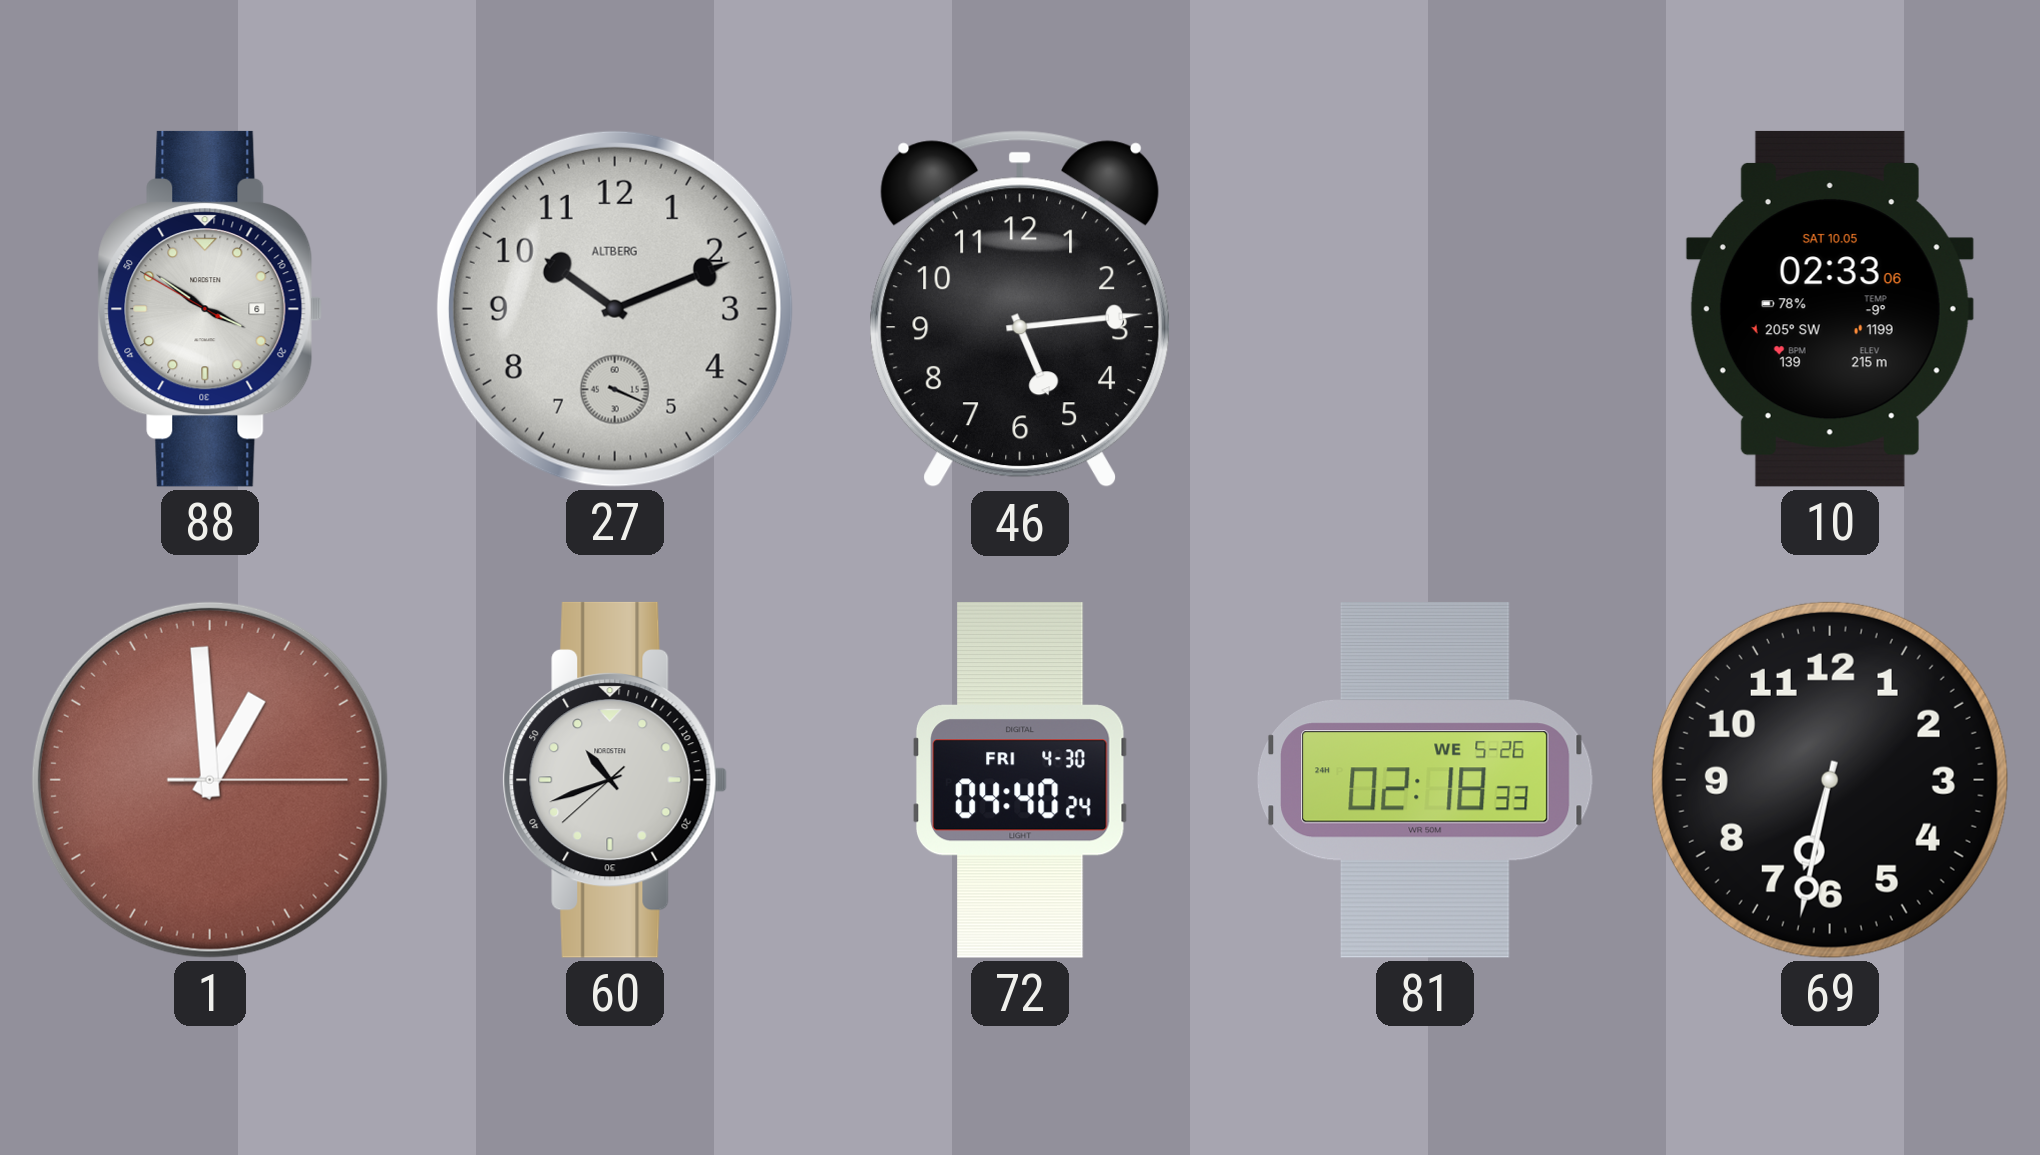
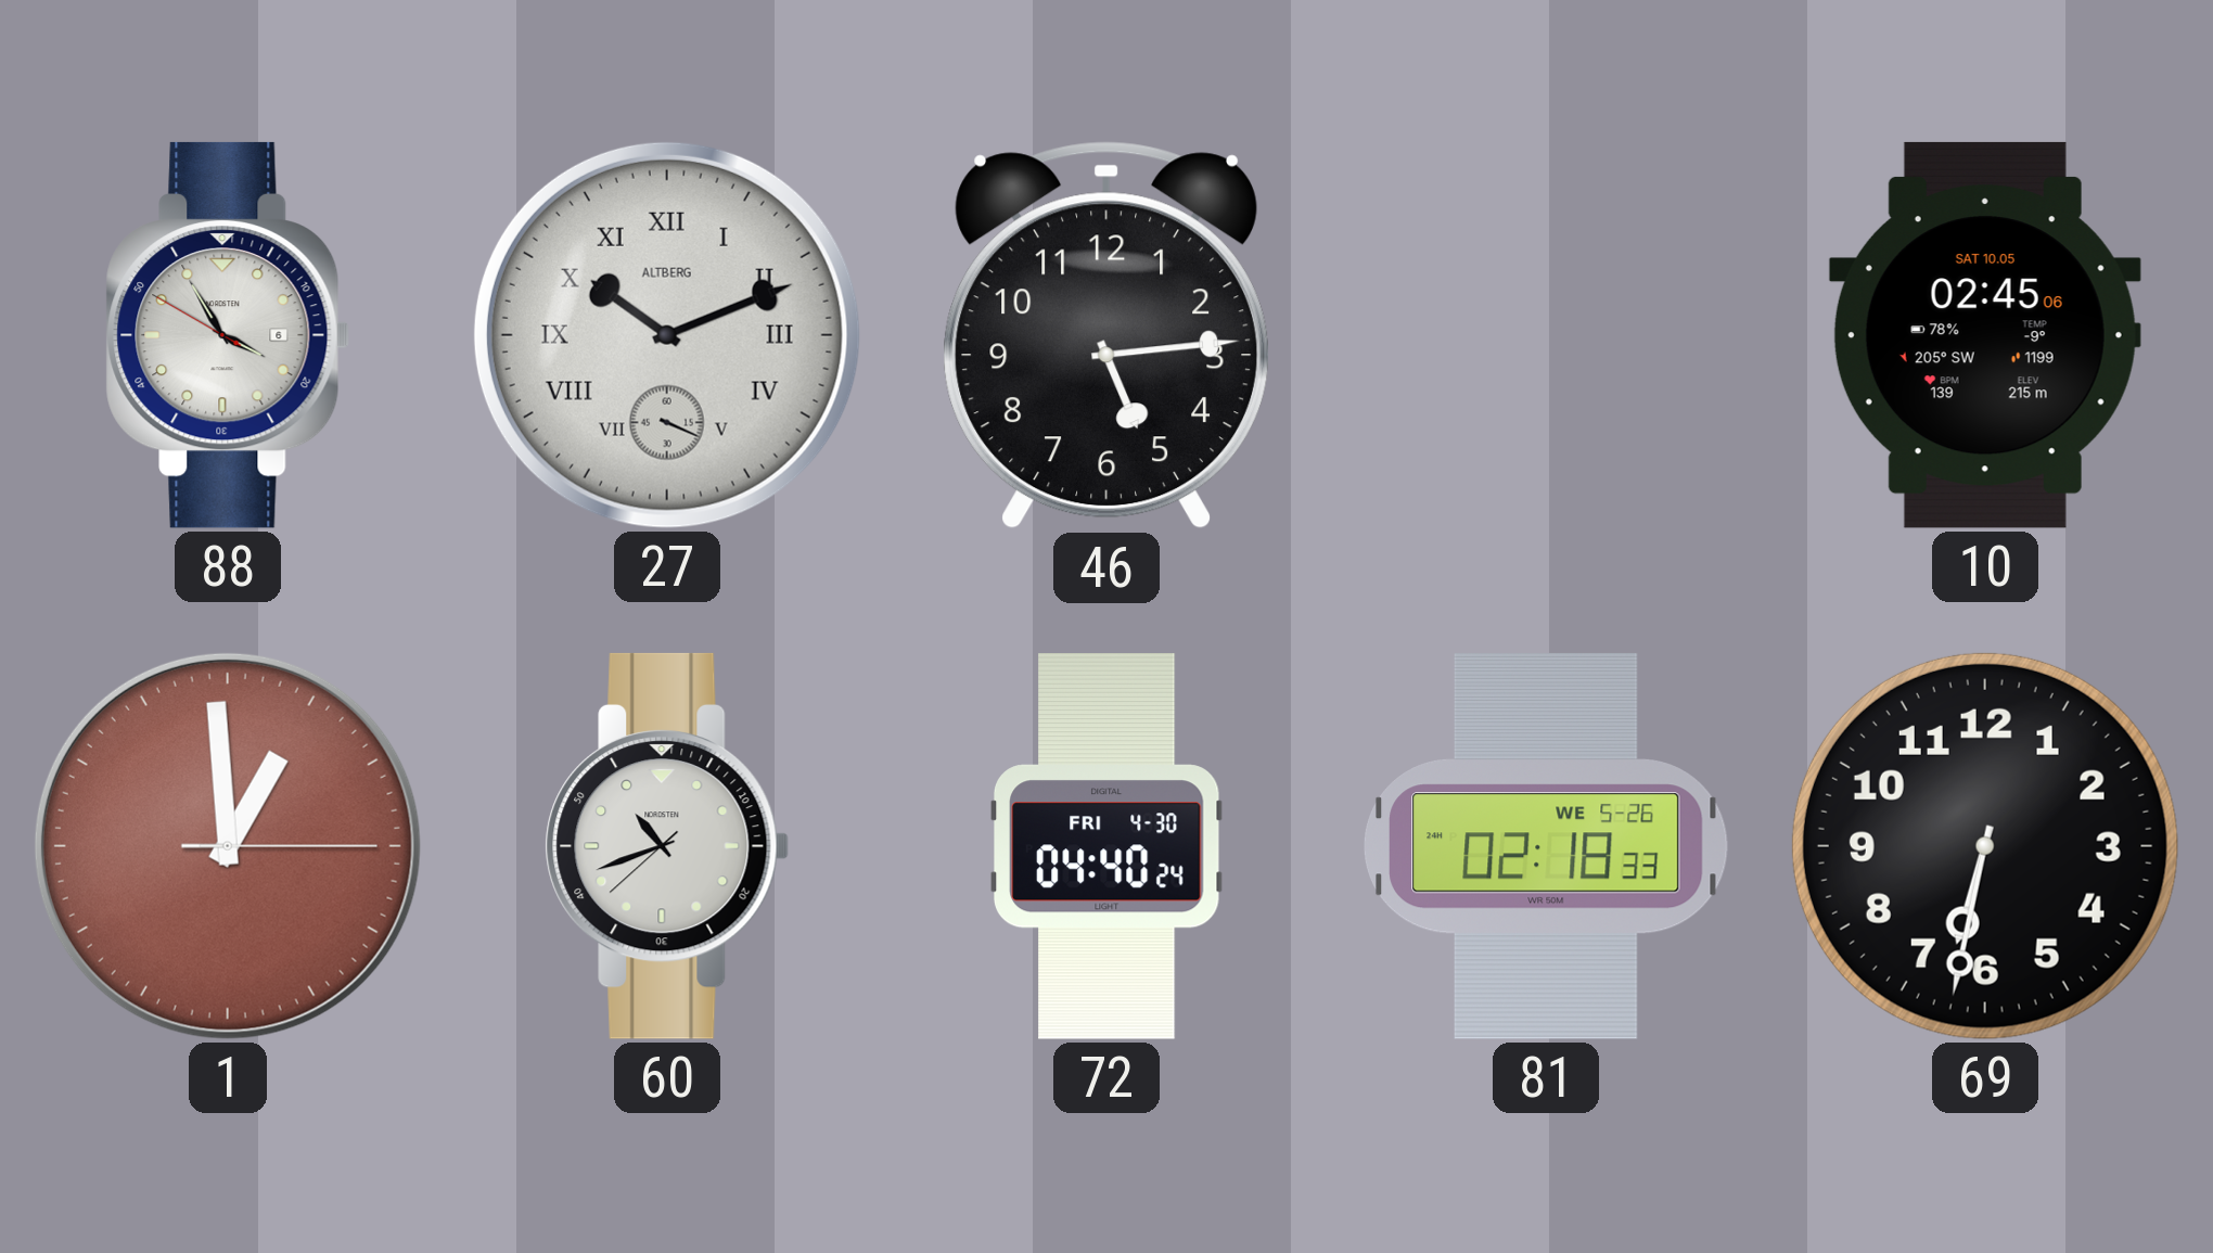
88: 3:50 -> 3:54 (228, 335)
27 numerals: Arabic -> Roman (667, 335)
10: 02:33 -> 02:45 (1985, 335)
